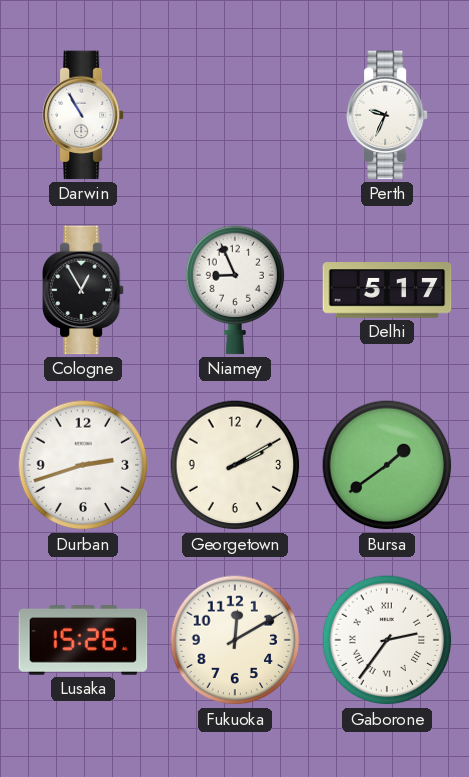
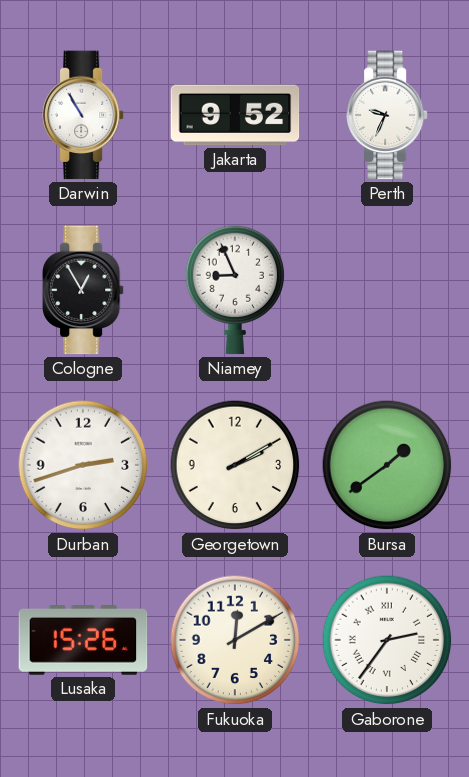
Jakarta: none -> 9:52 (235, 115)
Delhi: 5:17 -> none (387, 290)
